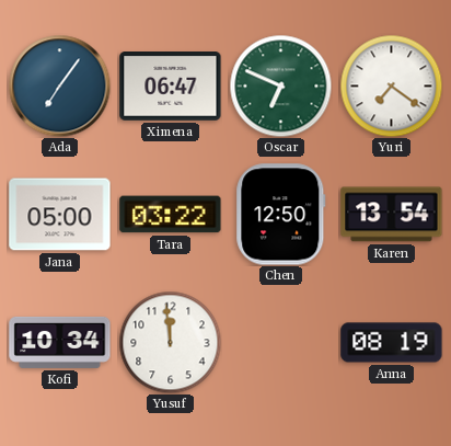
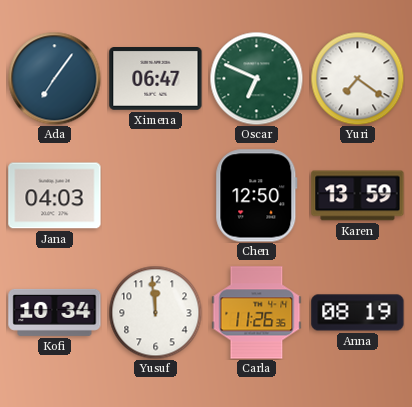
Jana: 05:00 -> 04:03 (55, 196)
Tara: 03:22 -> none (171, 215)
Karen: 13:54 -> 13:59 (358, 196)
Carla: none -> 11:26 (257, 313)
